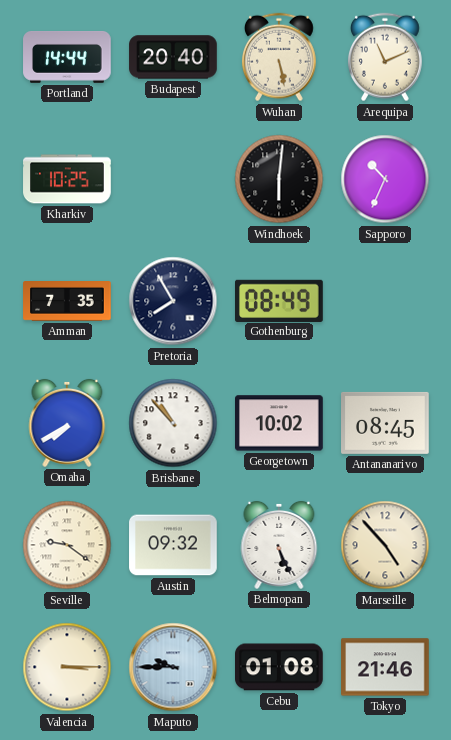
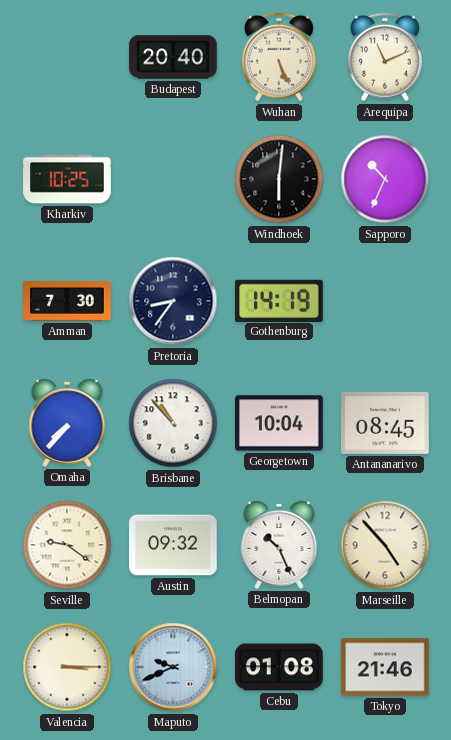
Portland: 14:44 -> none (67, 58)
Wuhan: 5:28 -> 5:26 (279, 57)
Amman: 7:35 -> 7:30 (67, 302)
Pretoria: 7:55 -> 8:36 (173, 301)
Gothenburg: 08:49 -> 14:19 (280, 300)
Omaha: 7:40 -> 7:37 (67, 423)
Georgetown: 10:02 -> 10:04 (280, 423)
Belmopan: 5:26 -> 10:26 (279, 545)
Maputo: 9:45 -> 9:41 (173, 667)
